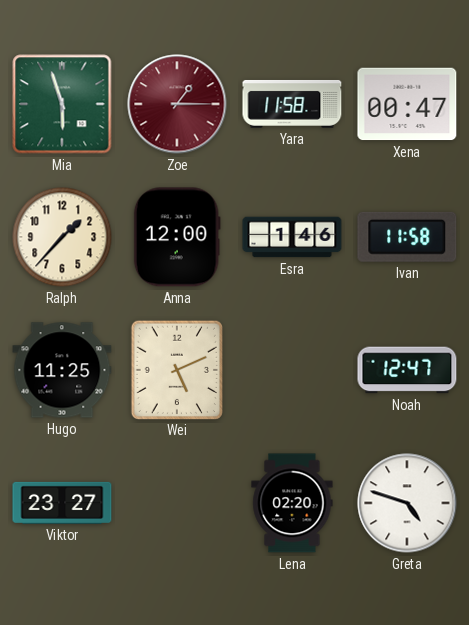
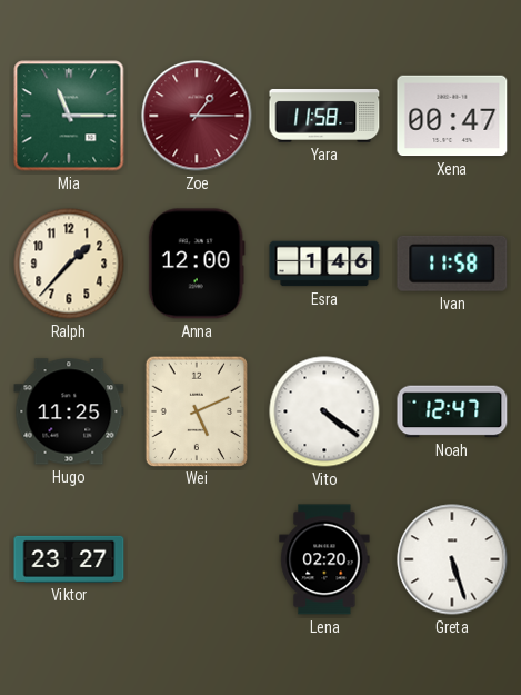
Mia: 5:57 -> 11:15 (69, 116)
Vito: none -> 4:21 (324, 411)
Greta: 4:48 -> 5:27 (452, 559)
